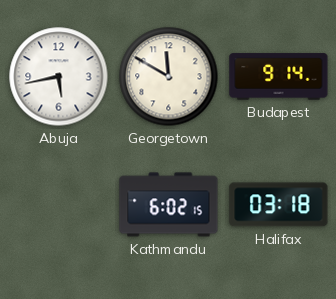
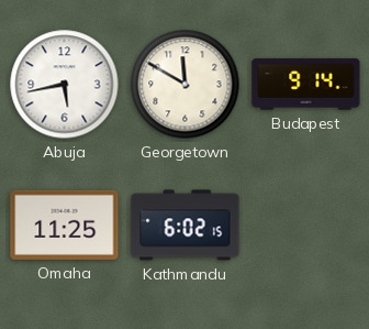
Omaha: none -> 11:25 (65, 224)
Halifax: 03:18 -> none (279, 205)
